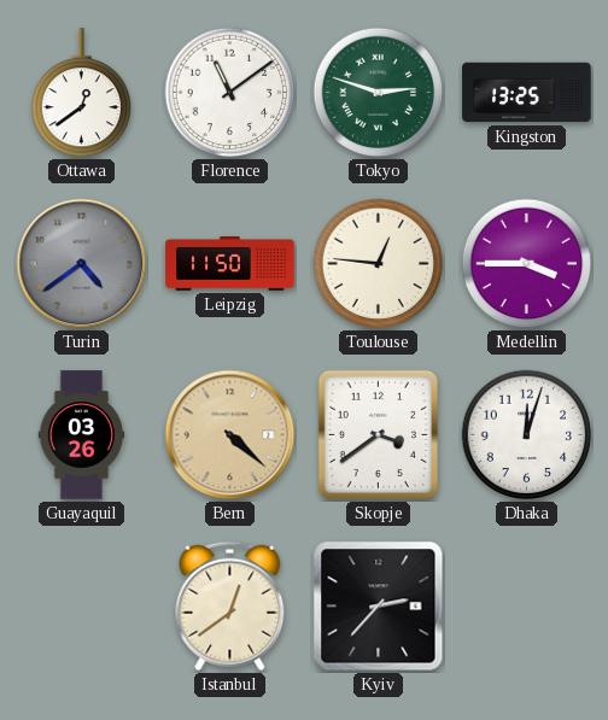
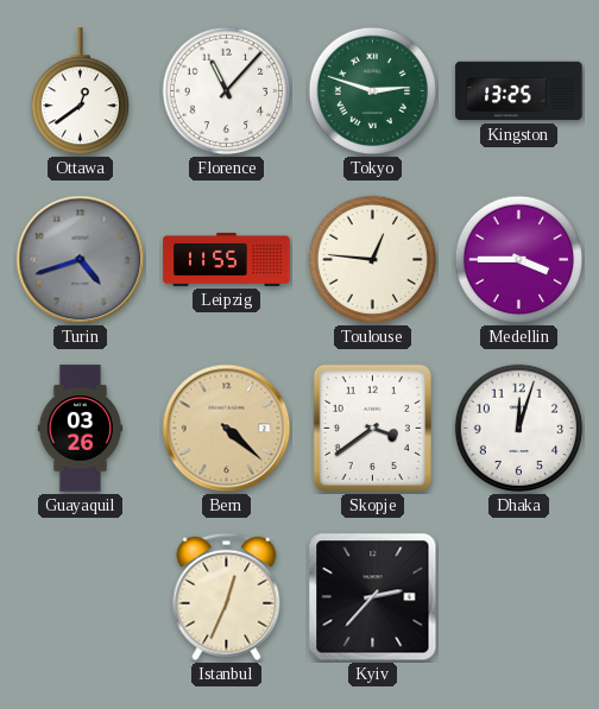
Florence: 11:09 -> 11:07 (227, 91)
Turin: 4:39 -> 4:42 (81, 260)
Leipzig: 11:50 -> 11:55 (227, 260)
Istanbul: 12:39 -> 12:34 (227, 597)
